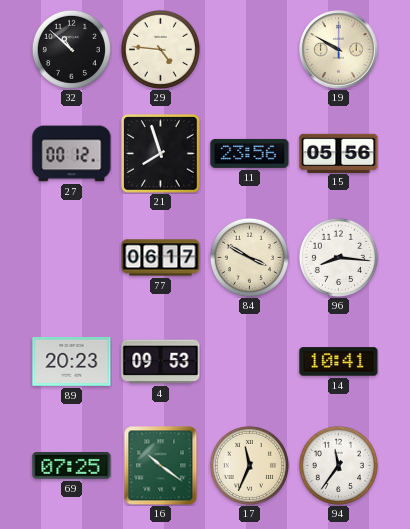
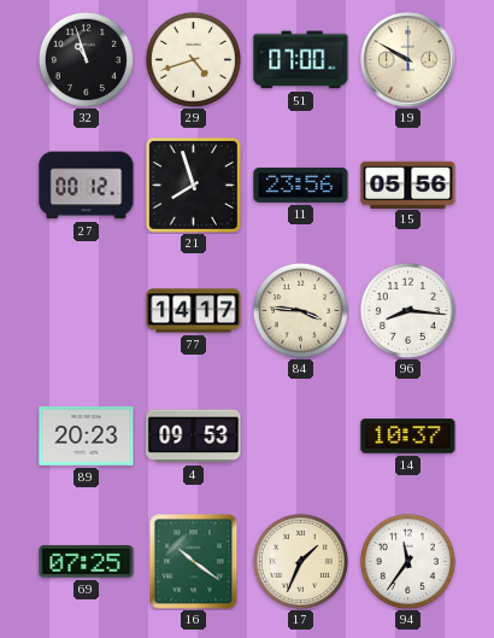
32: 10:52 -> 10:57 (86, 59)
29: 4:46 -> 4:42 (193, 59)
51: none -> 07:00 (301, 60)
77: 06:17 -> 14:17 (194, 311)
84: 3:50 -> 3:46 (300, 310)
14: 10:41 -> 10:37 (408, 437)
17: 11:34 -> 1:34 (300, 561)
